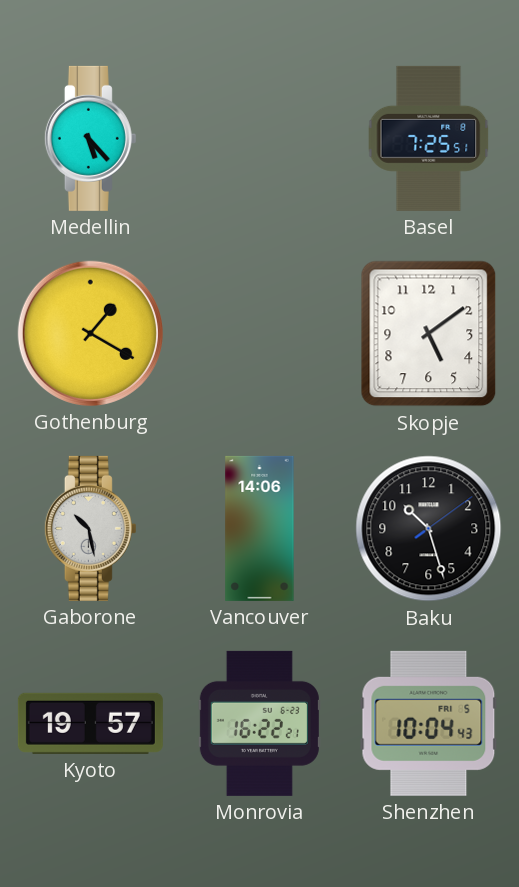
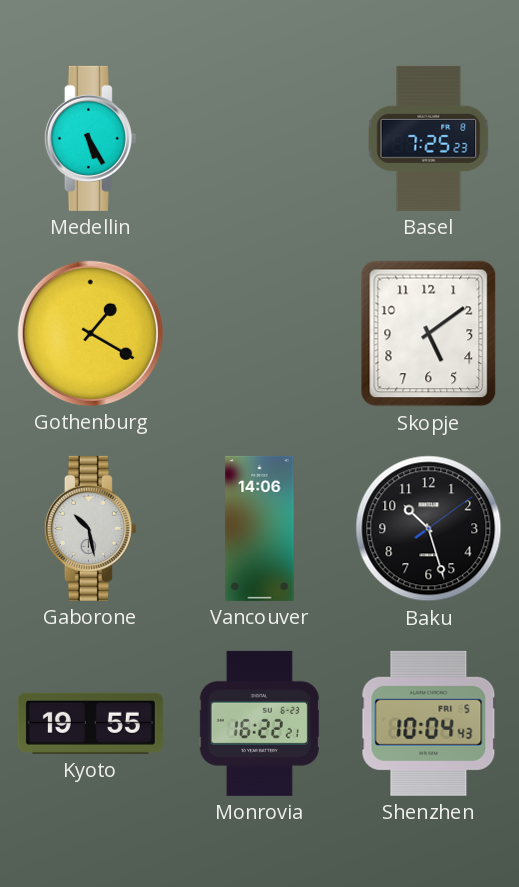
Medellin: 5:23 -> 5:25 (90, 138)
Basel: 7:25:51 -> 7:25:23 (429, 138)
Kyoto: 19:57 -> 19:55 (90, 723)
